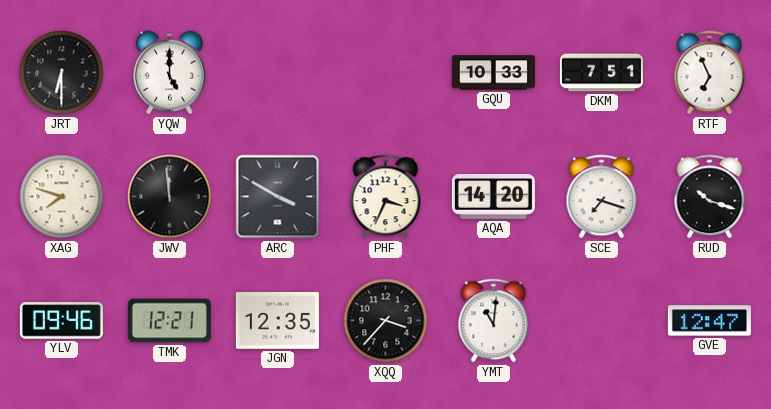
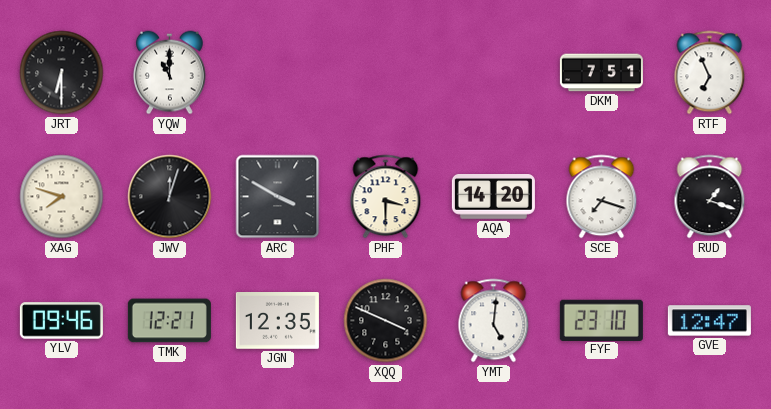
YQW: 5:00 -> 11:00 (170, 73)
GQU: 10:33 -> none (493, 73)
JWV: 11:59 -> 12:03 (170, 197)
PHF: 3:34 -> 3:30 (386, 197)
RUD: 10:18 -> 1:18 (710, 197)
XQQ: 3:37 -> 3:49 (386, 321)
YMT: 11:01 -> 5:01 (494, 321)
FYF: none -> 23:10 (601, 320)
